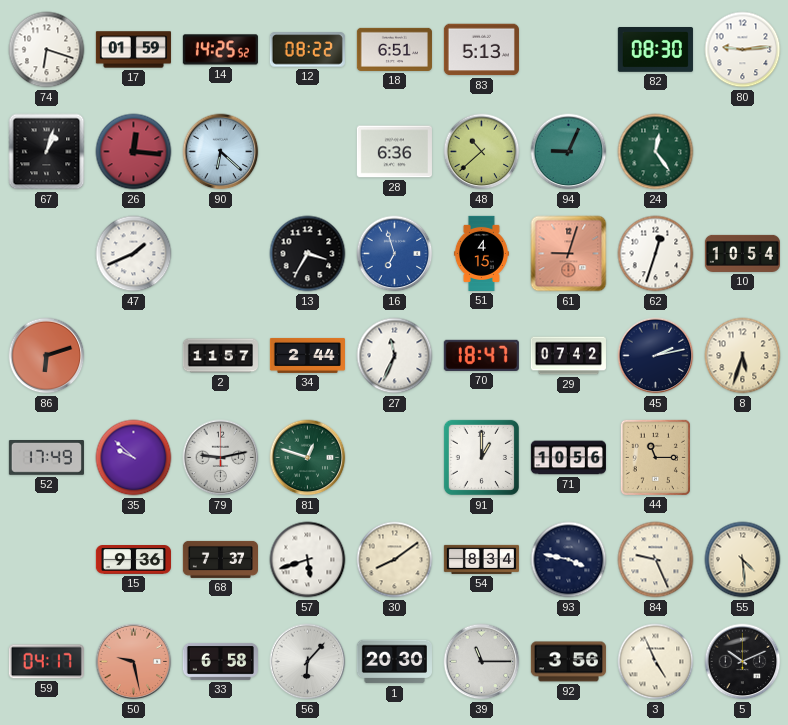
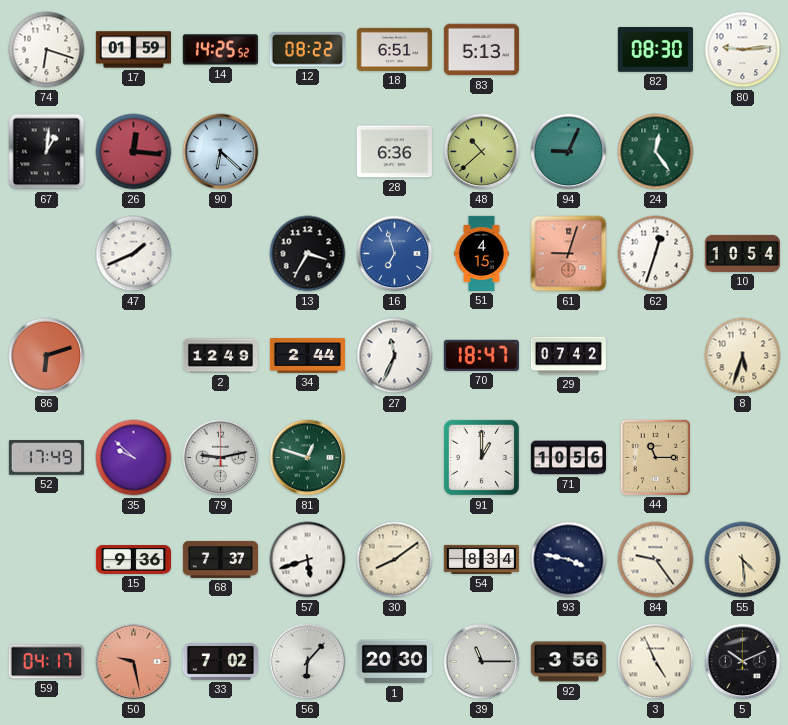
67: 1:03 -> 1:01 (47, 152)
2: 11:57 -> 12:49 (220, 356)
45: 2:13 -> none (656, 356)
84: 9:26 -> 9:24 (656, 560)
33: 6:58 -> 7:02 (220, 661)
